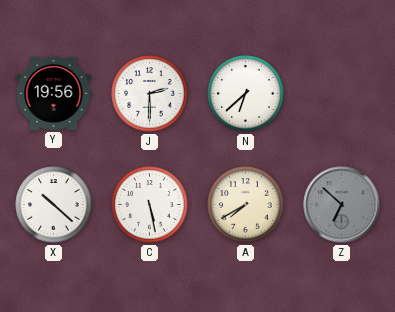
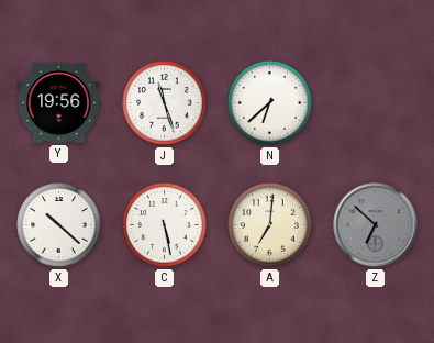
J: 2:30 -> 11:27 (165, 103)
A: 7:40 -> 7:01 (270, 225)
